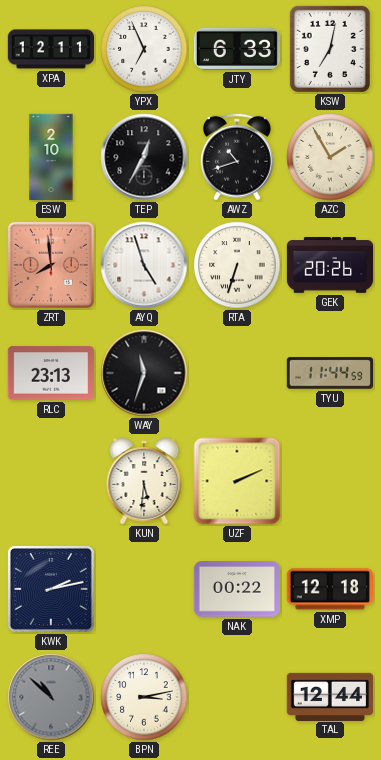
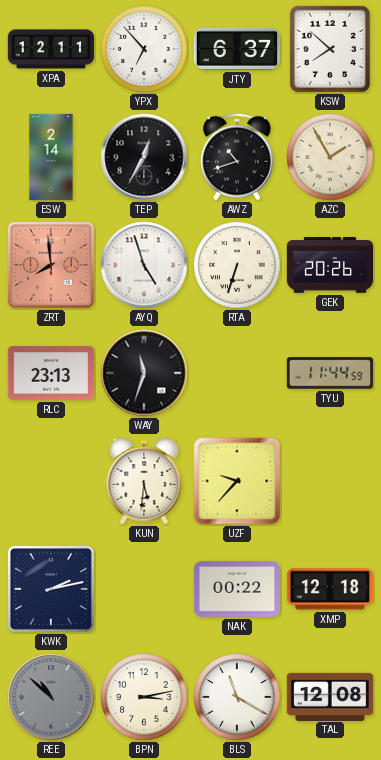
YPX: 6:56 -> 6:53 (144, 49)
JTY: 6:33 -> 6:37 (236, 49)
KSW: 7:02 -> 7:52 (330, 49)
ESW: 2:10 -> 2:14 (51, 157)
UZF: 2:11 -> 9:37 (237, 481)
BLS: none -> 11:20 (237, 697)
TAL: 12:44 -> 12:08 (329, 696)
